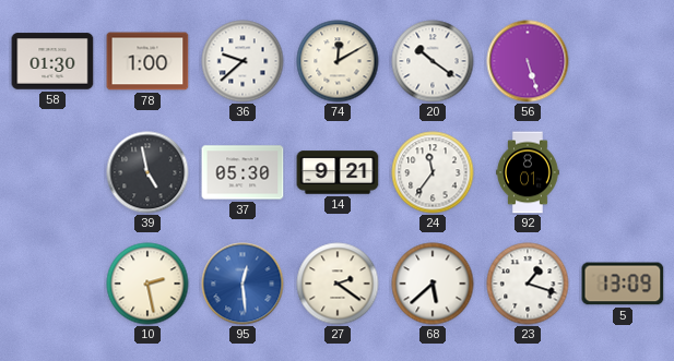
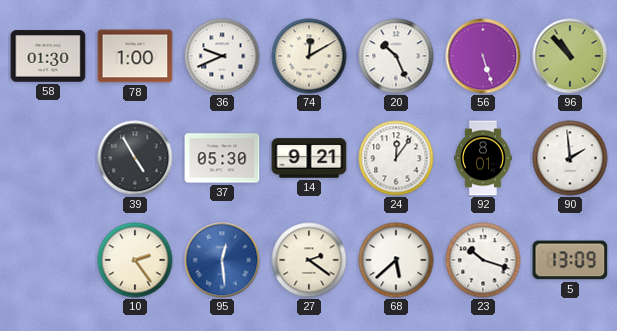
36: 9:38 -> 9:41 (222, 56)
20: 10:21 -> 10:26 (396, 56)
96: none -> 10:53 (570, 56)
39: 4:58 -> 4:55 (135, 158)
24: 11:36 -> 12:06 (396, 158)
90: none -> 1:59 (570, 158)
10: 2:28 -> 2:24 (135, 260)
23: 1:18 -> 10:18 (483, 260)
